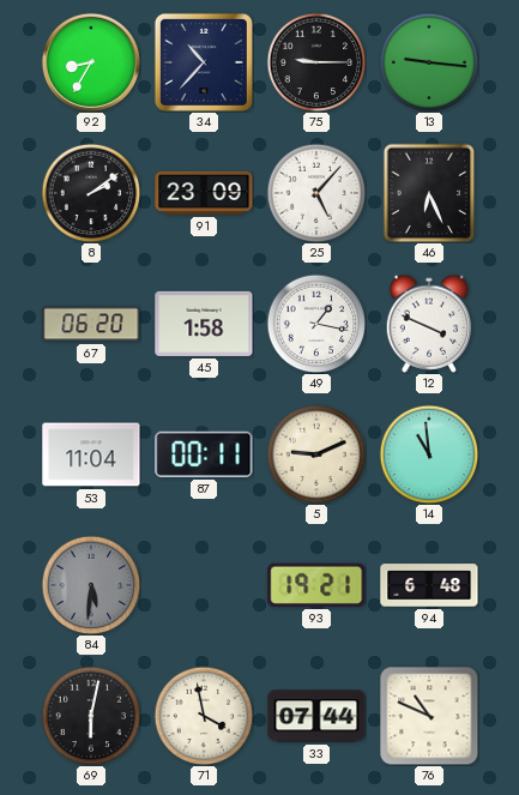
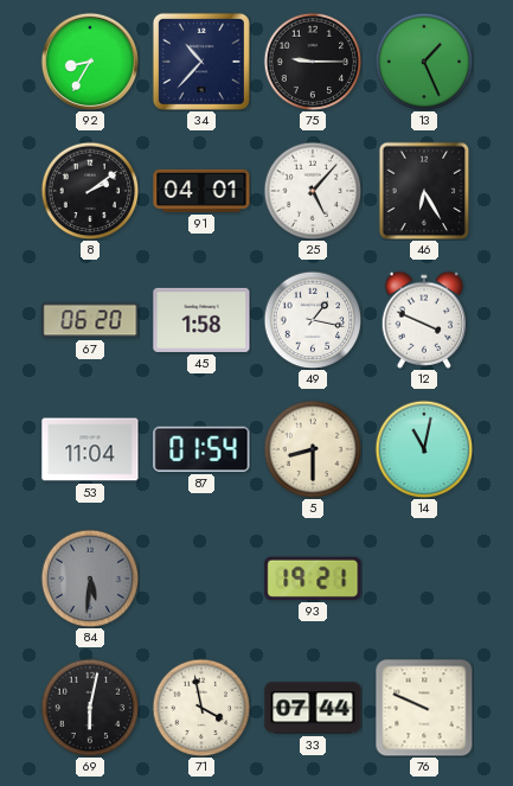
13: 9:16 -> 1:26 (424, 62)
91: 23:09 -> 04:01 (201, 191)
46: 6:26 -> 6:25 (424, 191)
87: 00:11 -> 01:54 (201, 449)
5: 9:11 -> 8:30 (313, 449)
14: 10:59 -> 11:02 (424, 449)
94: 6:48 -> none (429, 585)
76: 10:49 -> 9:49 (424, 708)
